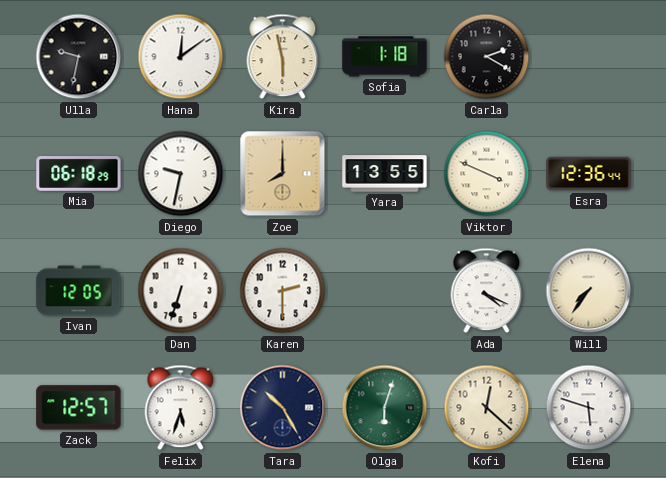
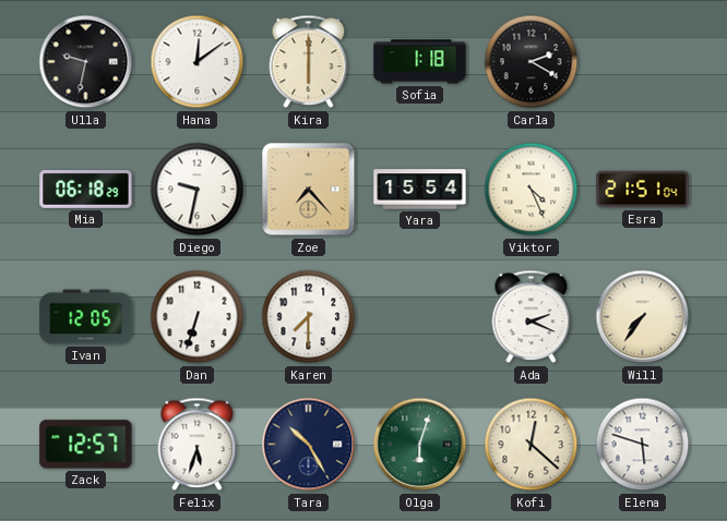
Kira: 5:58 -> 6:00 (309, 62)
Zoe: 8:00 -> 7:23 (309, 190)
Yara: 13:55 -> 15:54 (420, 190)
Viktor: 3:49 -> 4:26 (532, 190)
Esra: 12:36 -> 21:51 (643, 190)
Karen: 2:30 -> 7:30 (309, 317)
Ada: 4:19 -> 2:19 (532, 317)
